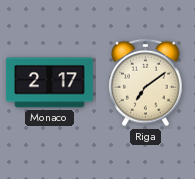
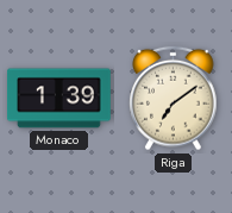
Monaco: 2:17 -> 1:39 (59, 99)
